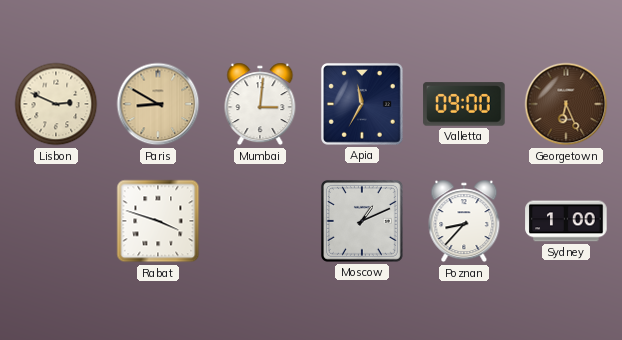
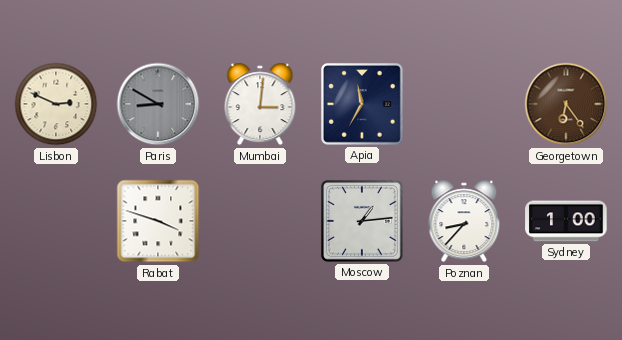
Paris dial: champagne -> grey (158, 104)
Valletta: 09:00 -> none (464, 104)
Georgetown: 6:26 -> 6:24 (566, 104)
Moscow: 1:11 -> 1:14 (362, 221)
